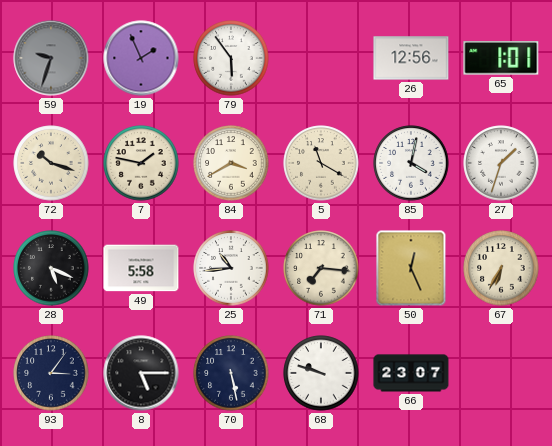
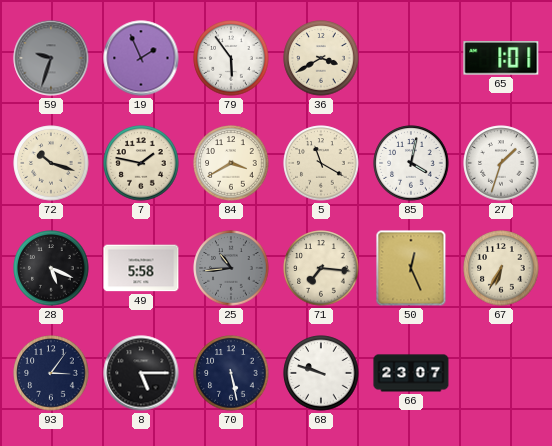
36: none -> 3:40 (321, 58)
26: 12:56 -> none (411, 58)
25 dial: white -> grey (231, 268)
